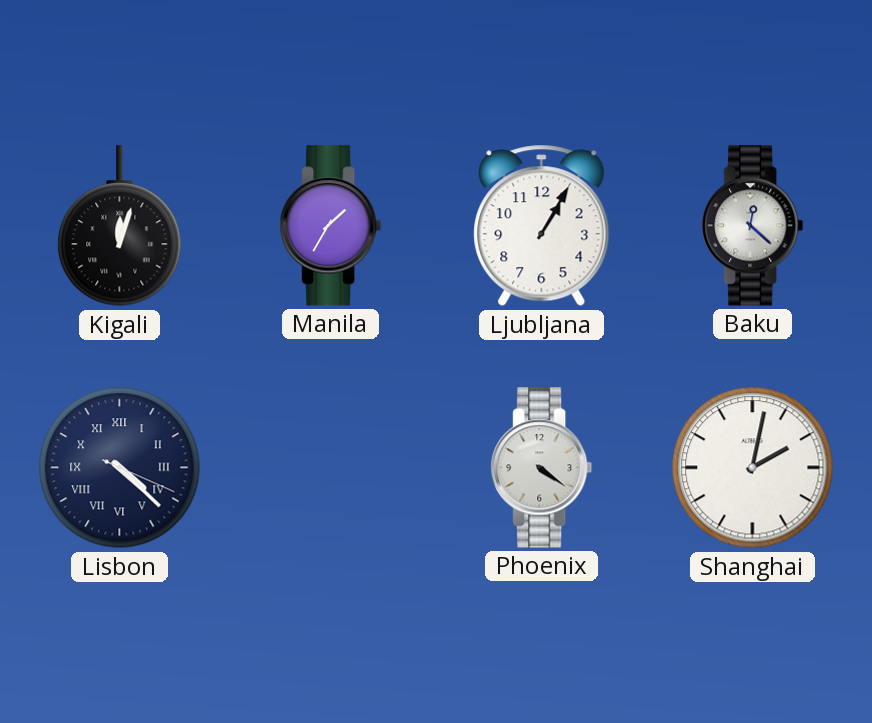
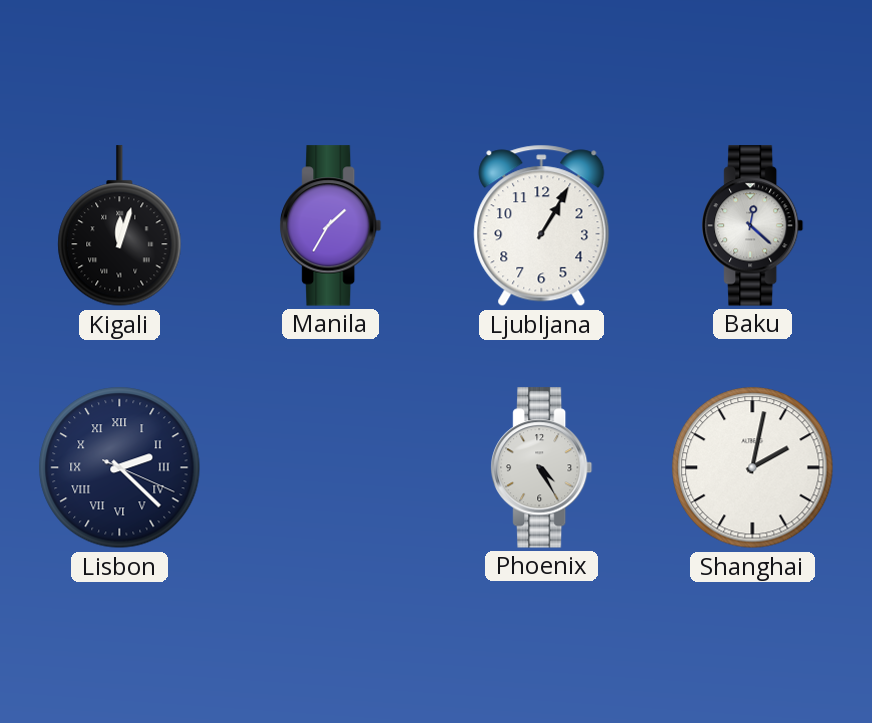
Lisbon: 4:22 -> 2:22 (120, 468)
Phoenix: 4:21 -> 4:25 (542, 468)
